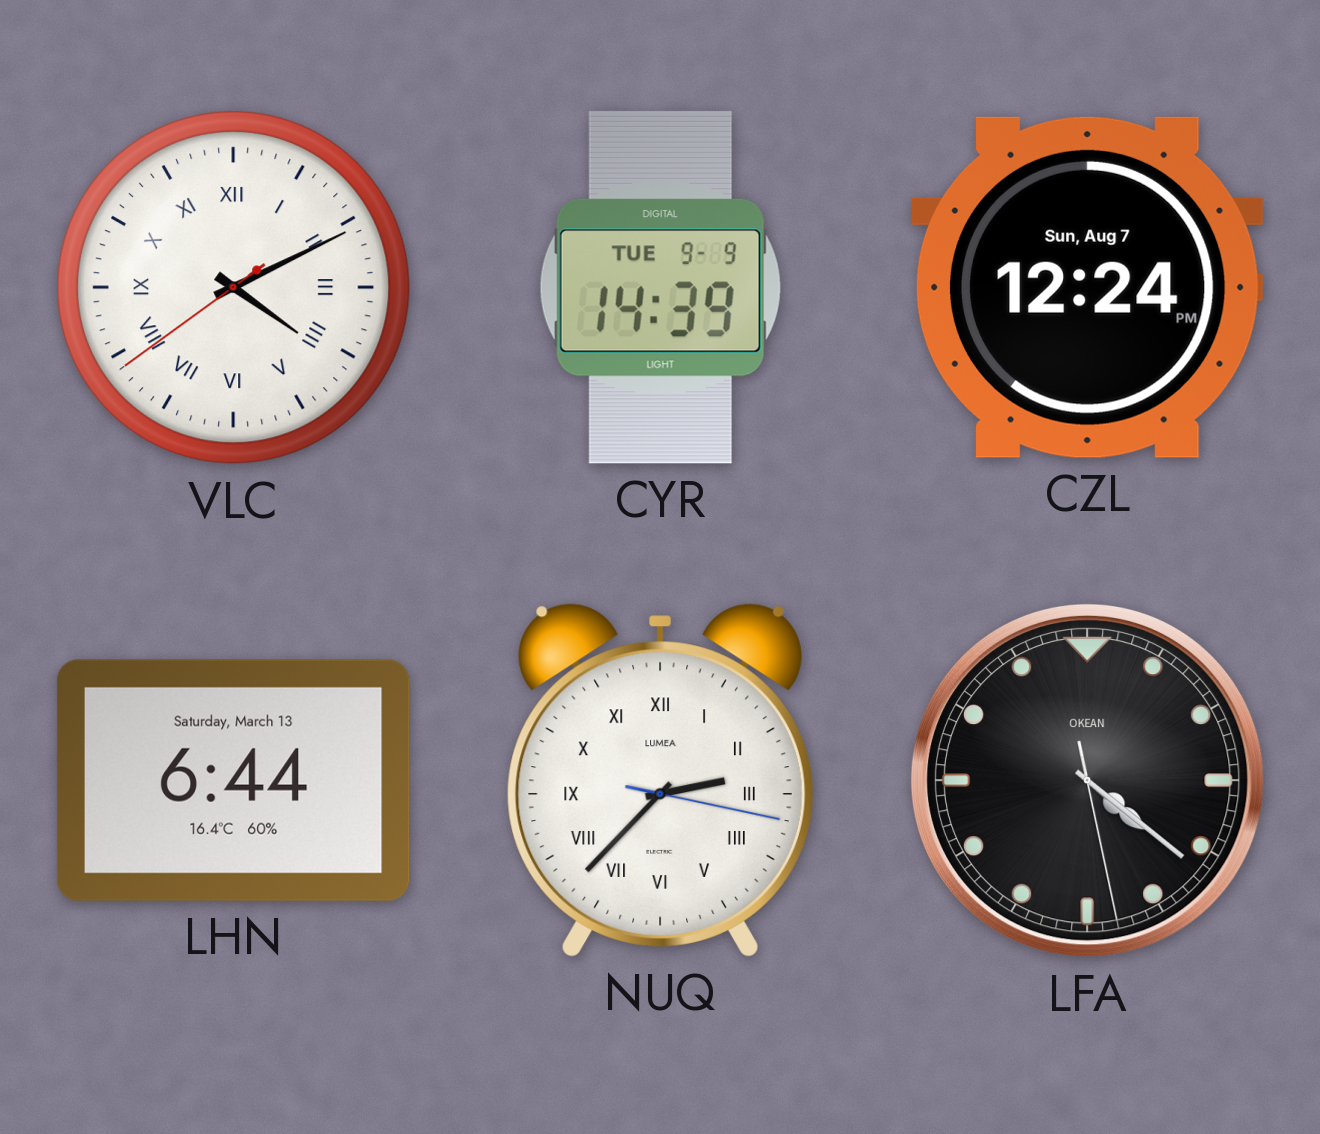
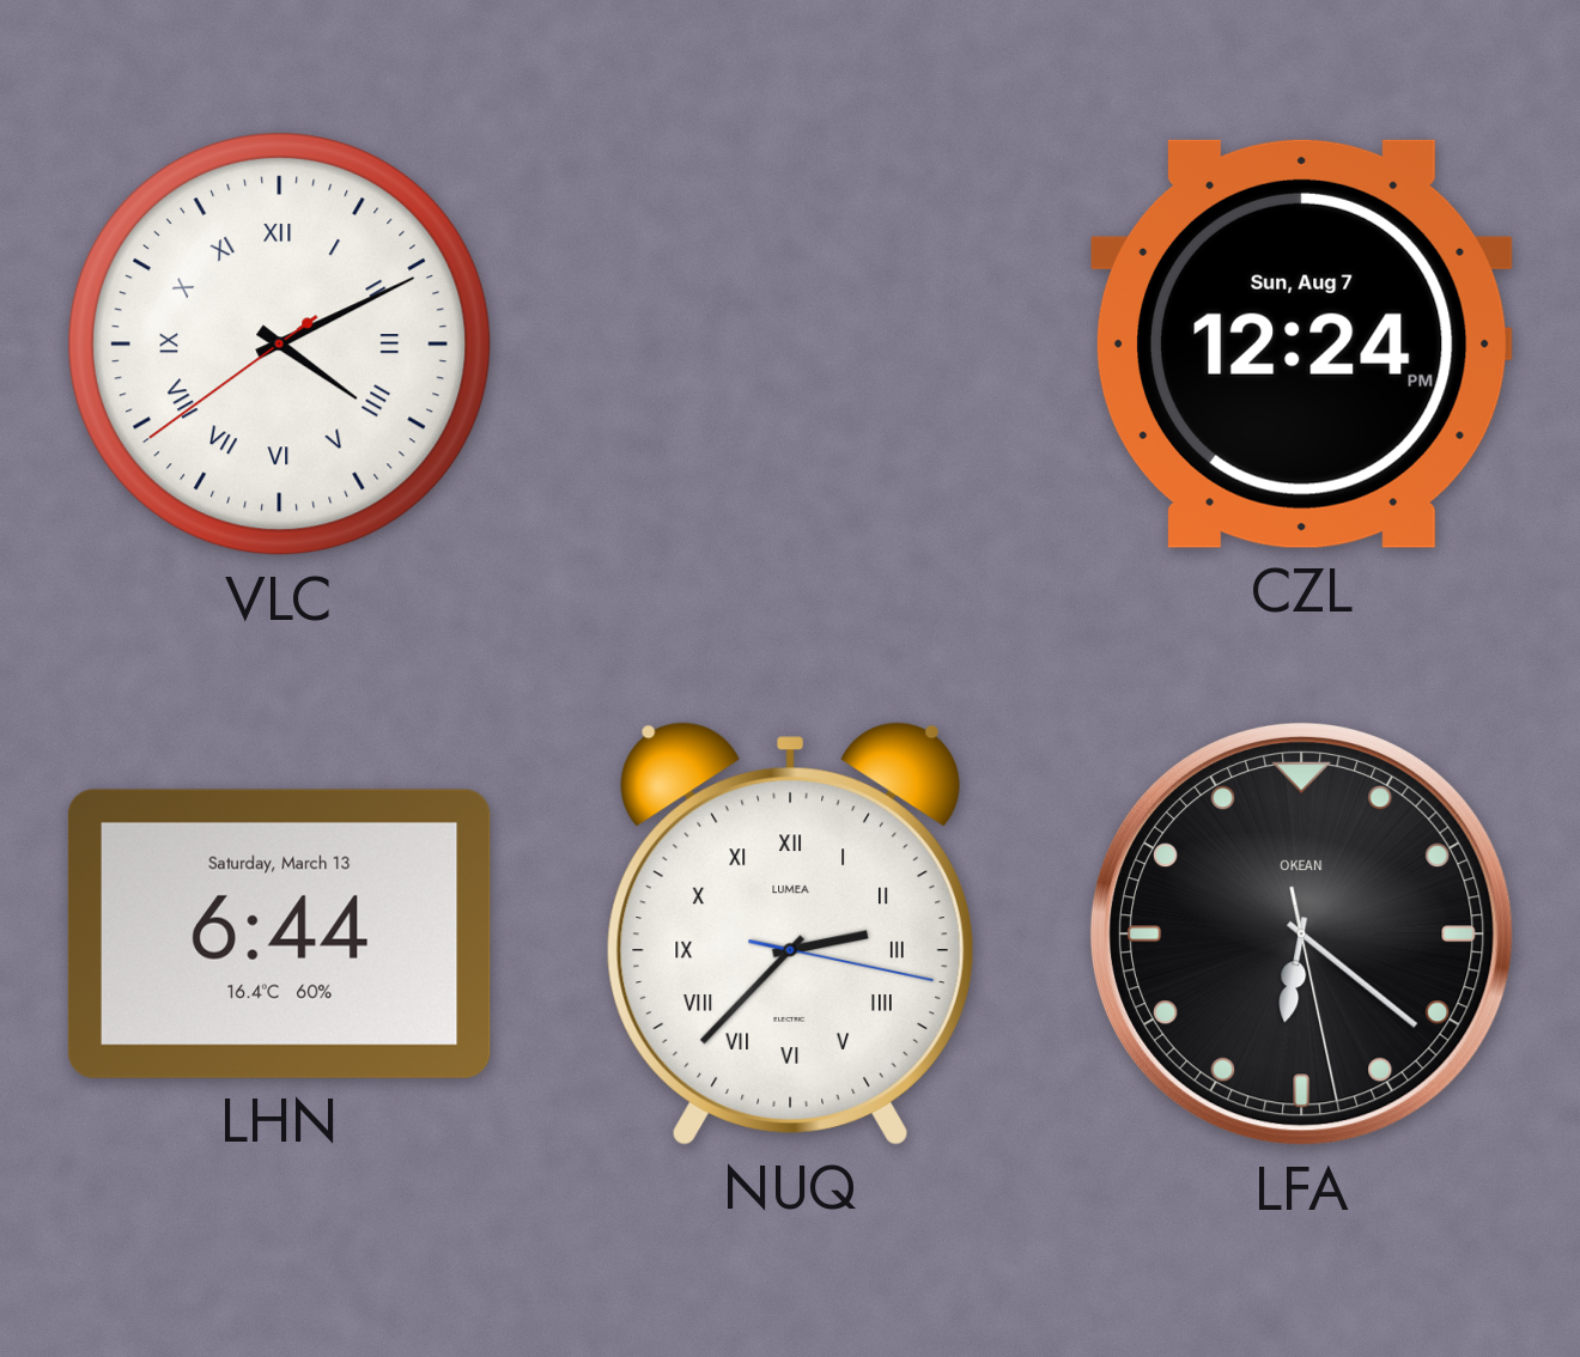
CYR: 14:39 -> none (660, 287)
LFA: 4:21 -> 6:21 (1301, 933)
